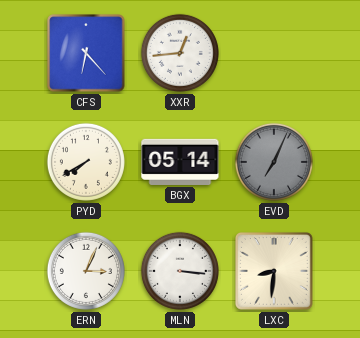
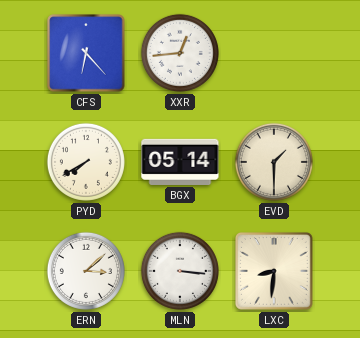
EVD: 7:04 -> 1:30 (274, 162)
EVD dial: grey -> cream (274, 162)
ERN: 3:04 -> 3:08 (86, 271)
